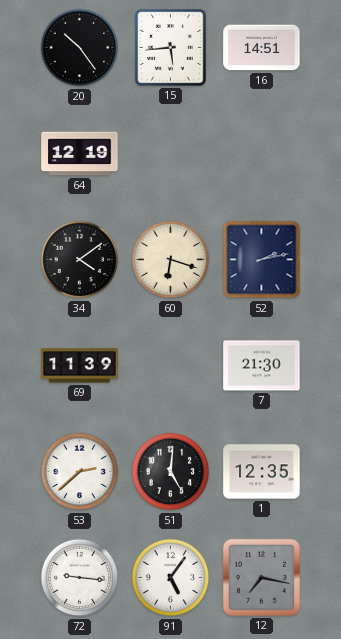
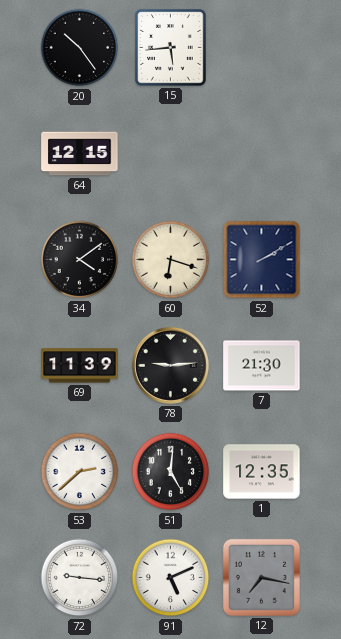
16: 14:51 -> none (262, 48)
64: 12:19 -> 12:15 (80, 154)
52: 2:13 -> 2:10 (262, 260)
78: none -> 9:14 (170, 365)
91: 5:06 -> 5:11 (171, 578)
